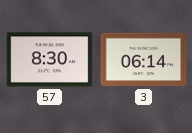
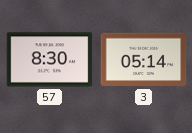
3: 06:14 -> 05:14 (144, 60)
